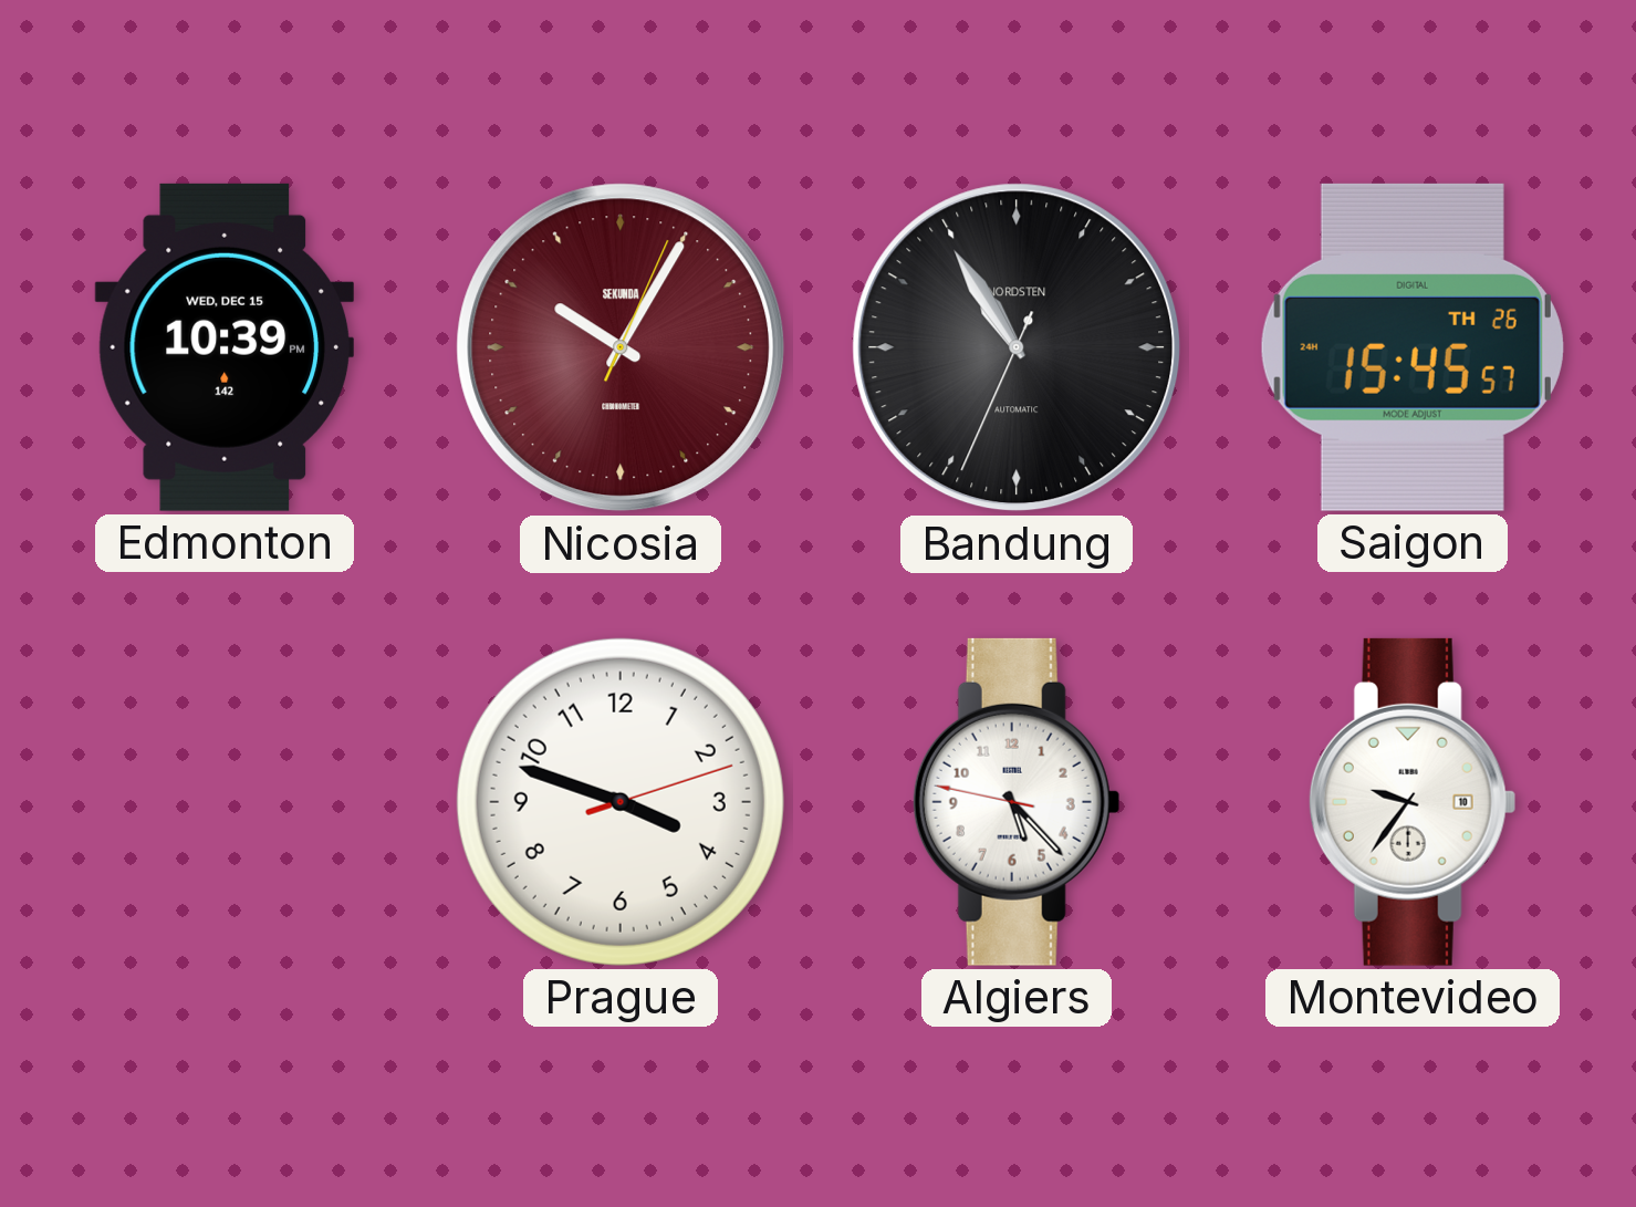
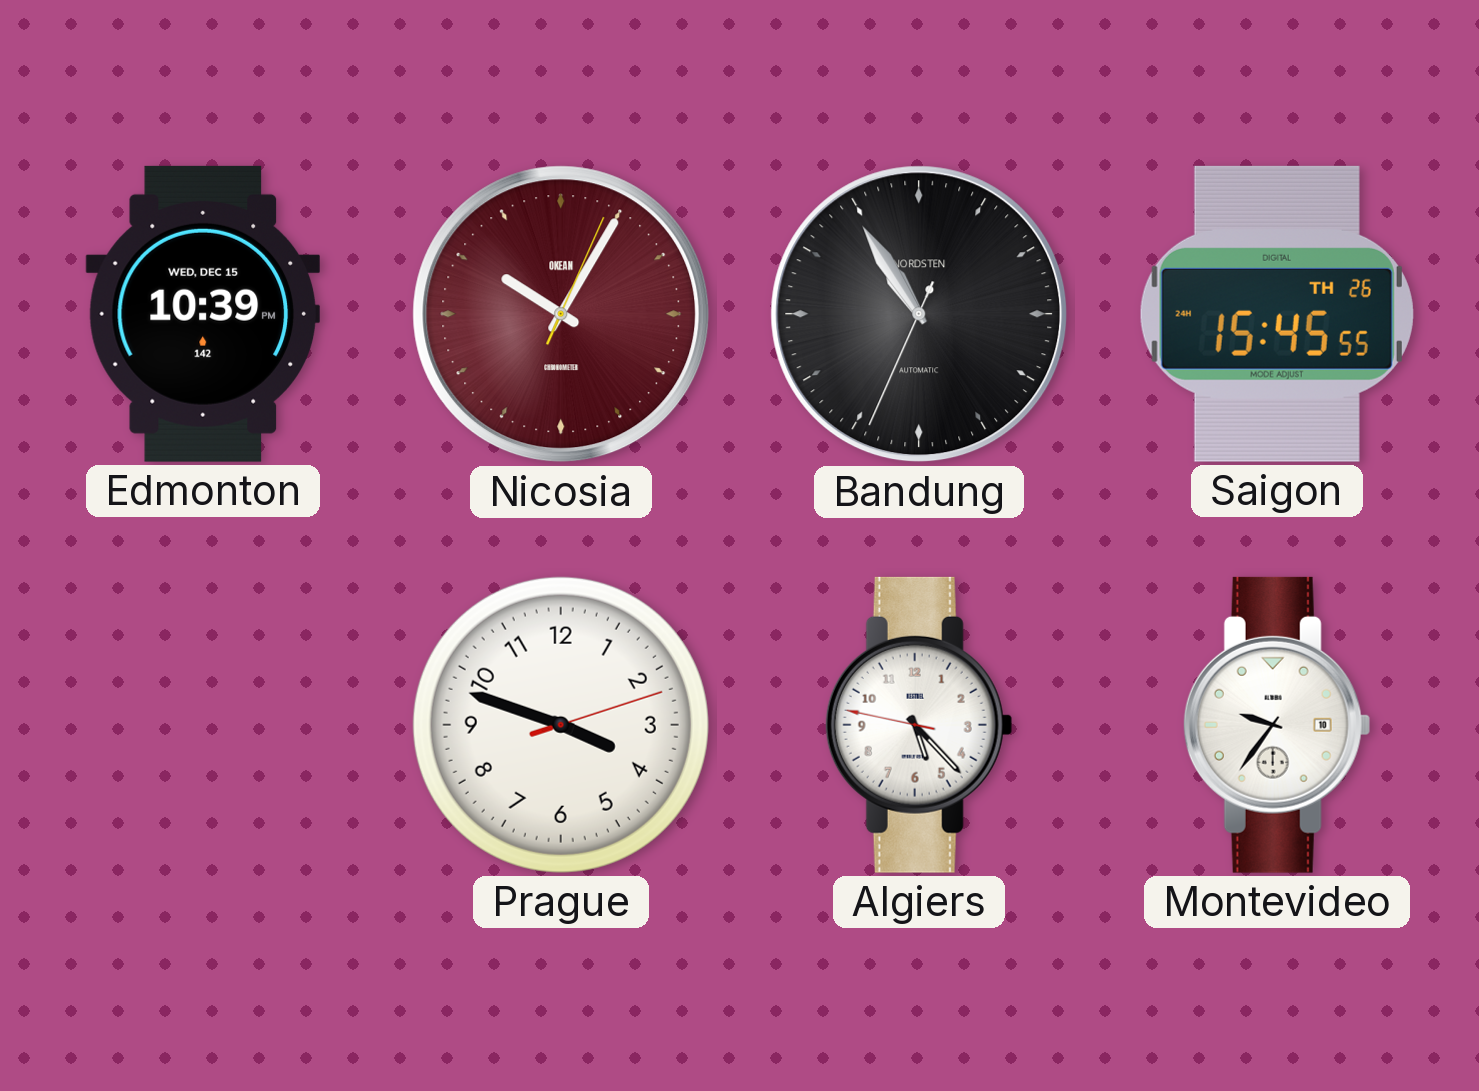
Nicosia brand: SEKUNDA -> OKEAN (561, 314)
Saigon: 15:45:57 -> 15:45:55 (1277, 314)
